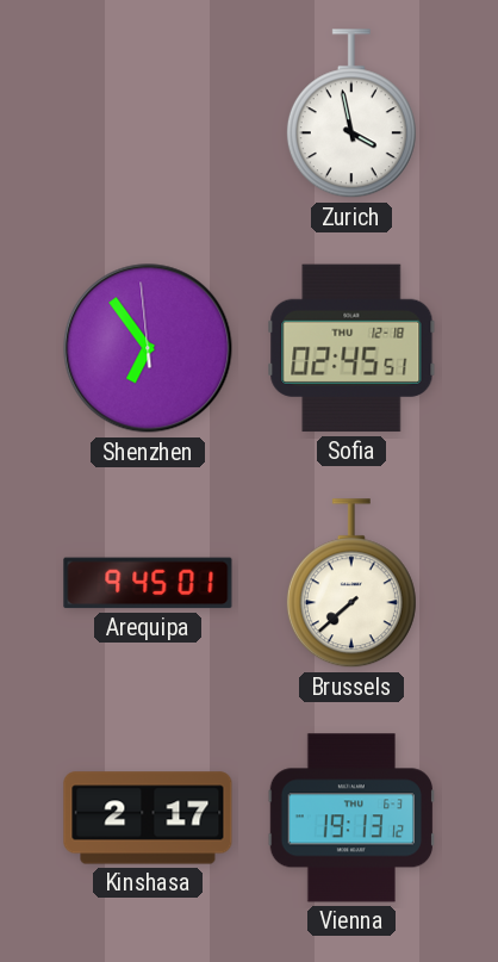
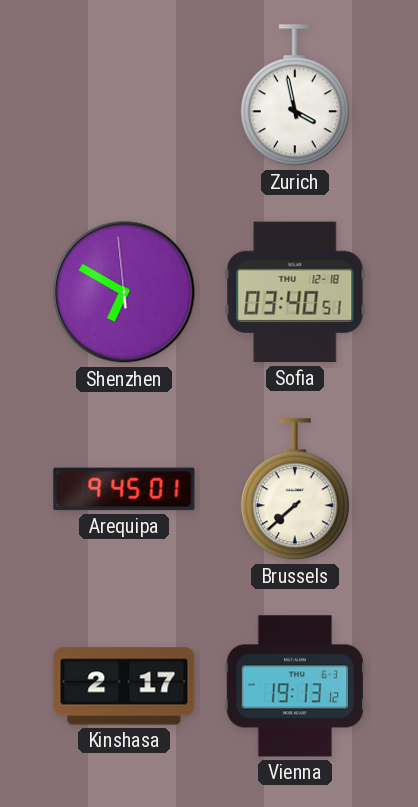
Shenzhen: 6:53 -> 6:49 (124, 292)
Sofia: 02:45 -> 03:40 (295, 292)
